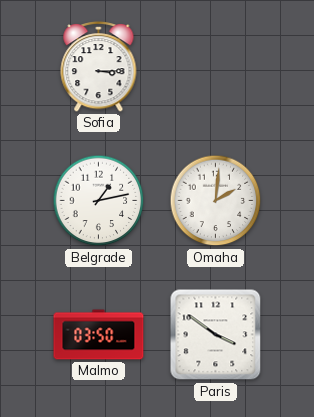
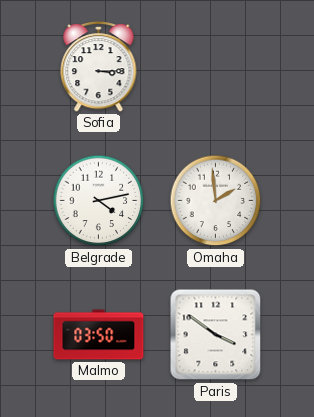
Belgrade: 1:13 -> 4:13 (99, 201)
Omaha: 2:01 -> 1:59 (216, 201)
